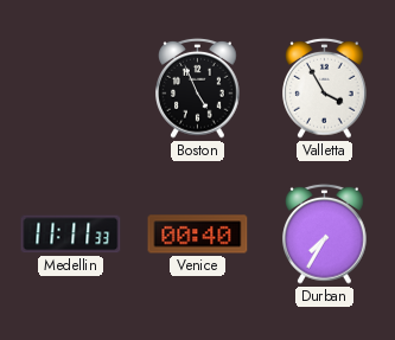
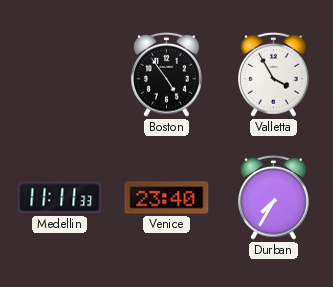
Boston: 4:56 -> 4:54 (167, 74)
Venice: 00:40 -> 23:40 (167, 198)
